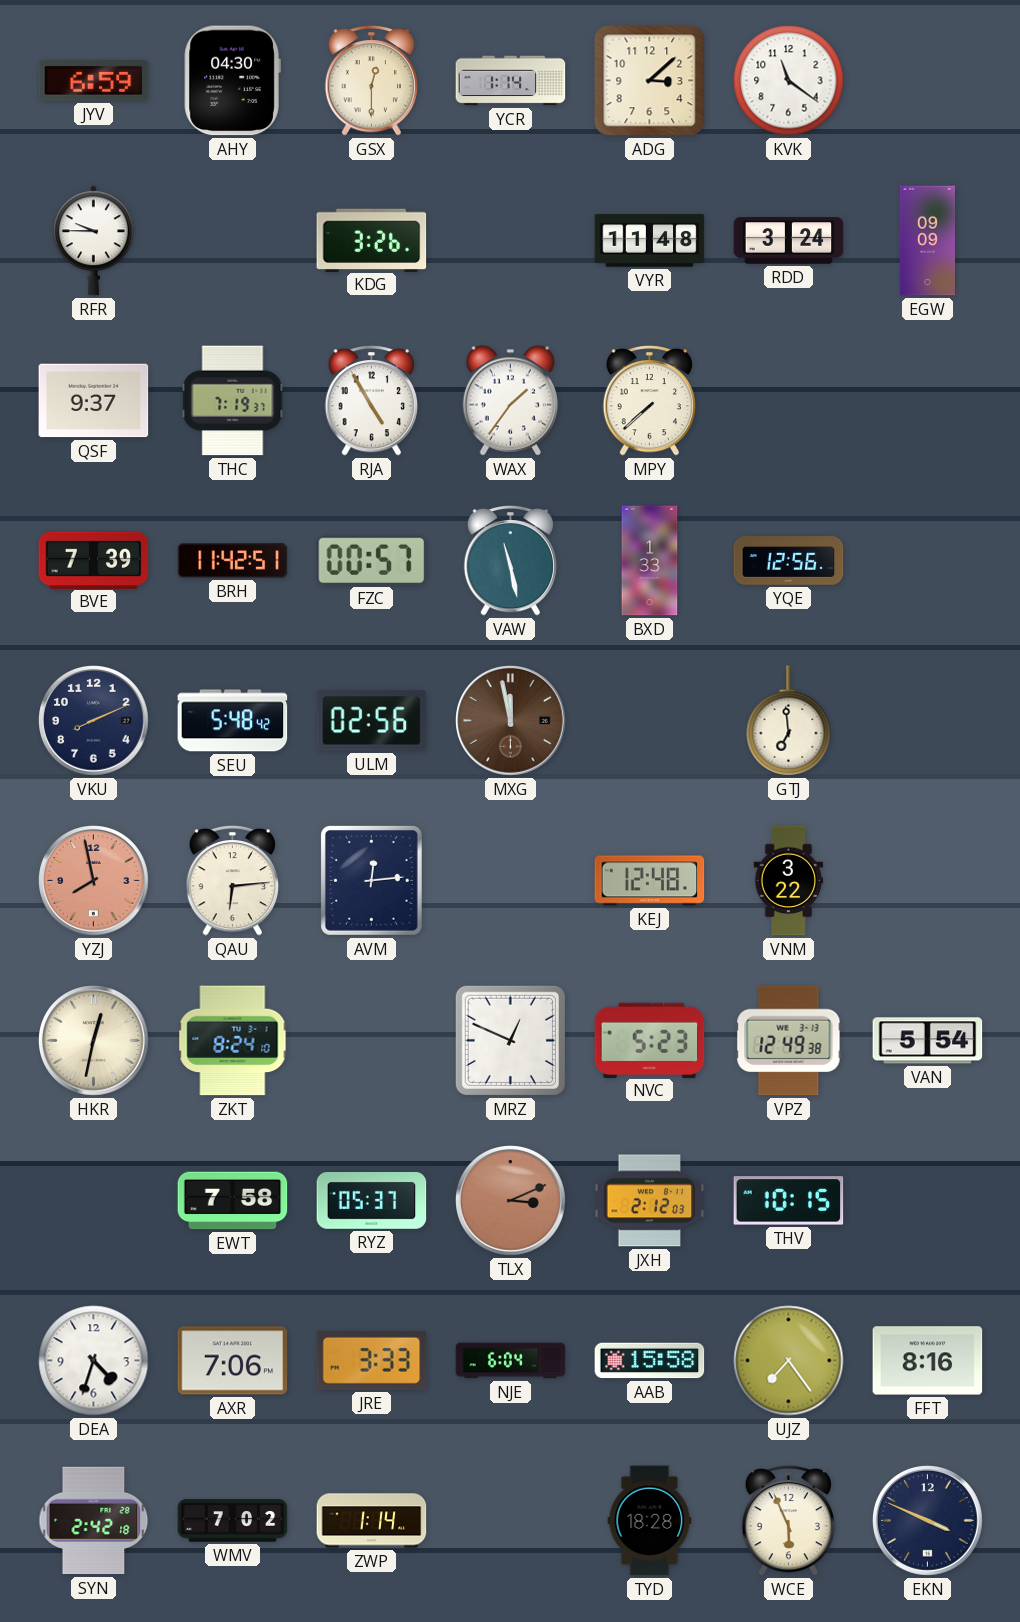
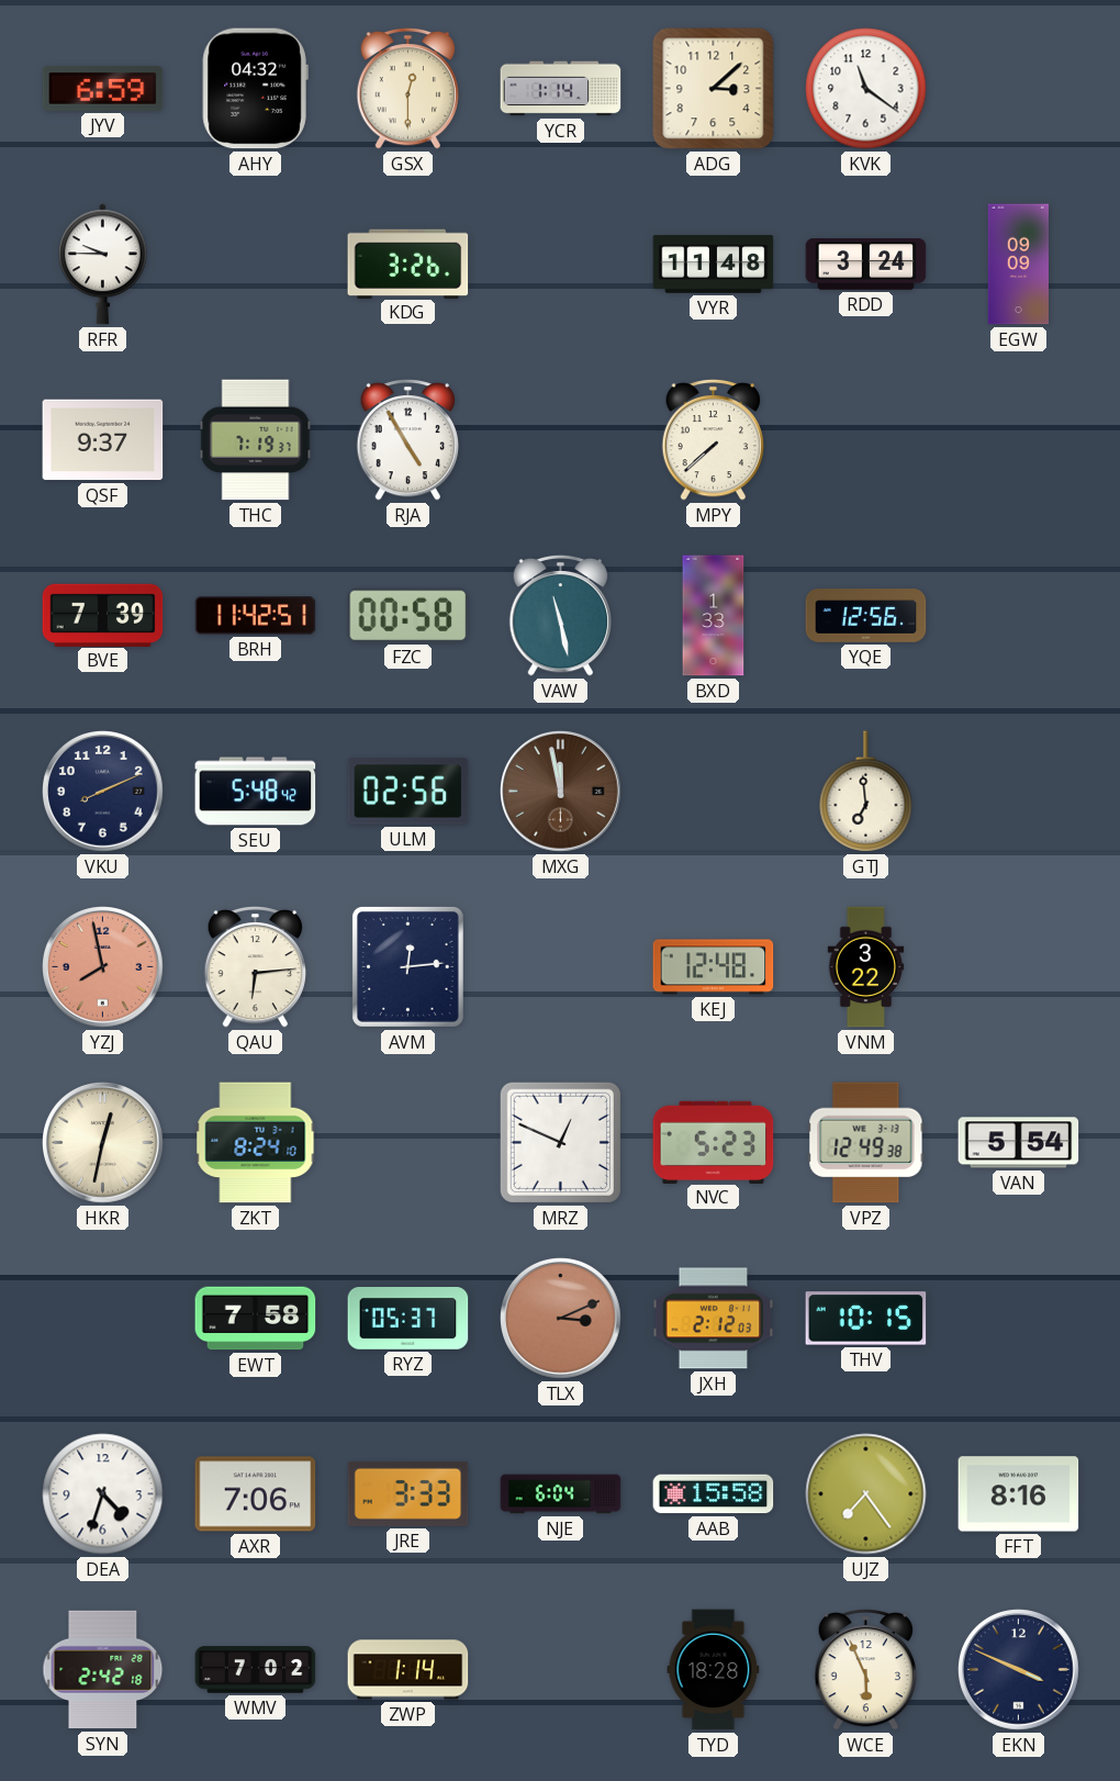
AHY: 04:30 -> 04:32 (255, 89)
WAX: 1:36 -> none (510, 401)
FZC: 00:57 -> 00:58 (408, 615)
